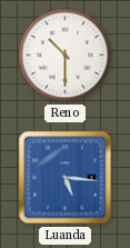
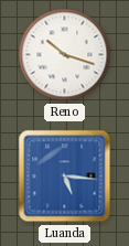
Reno: 10:30 -> 10:18 (65, 55)
